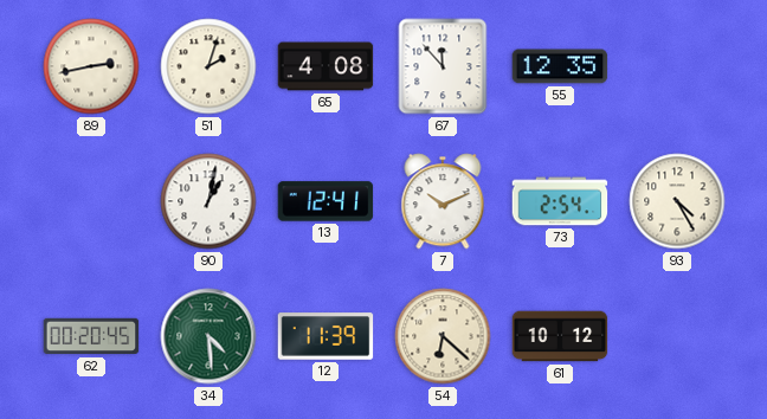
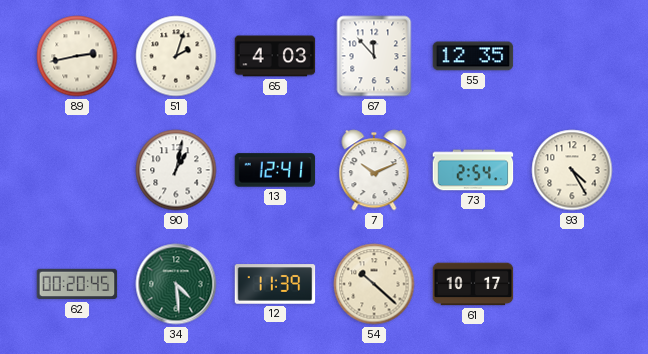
65: 4:08 -> 4:03 (275, 56)
54: 6:22 -> 10:22 (374, 284)
61: 10:12 -> 10:17 (473, 284)
